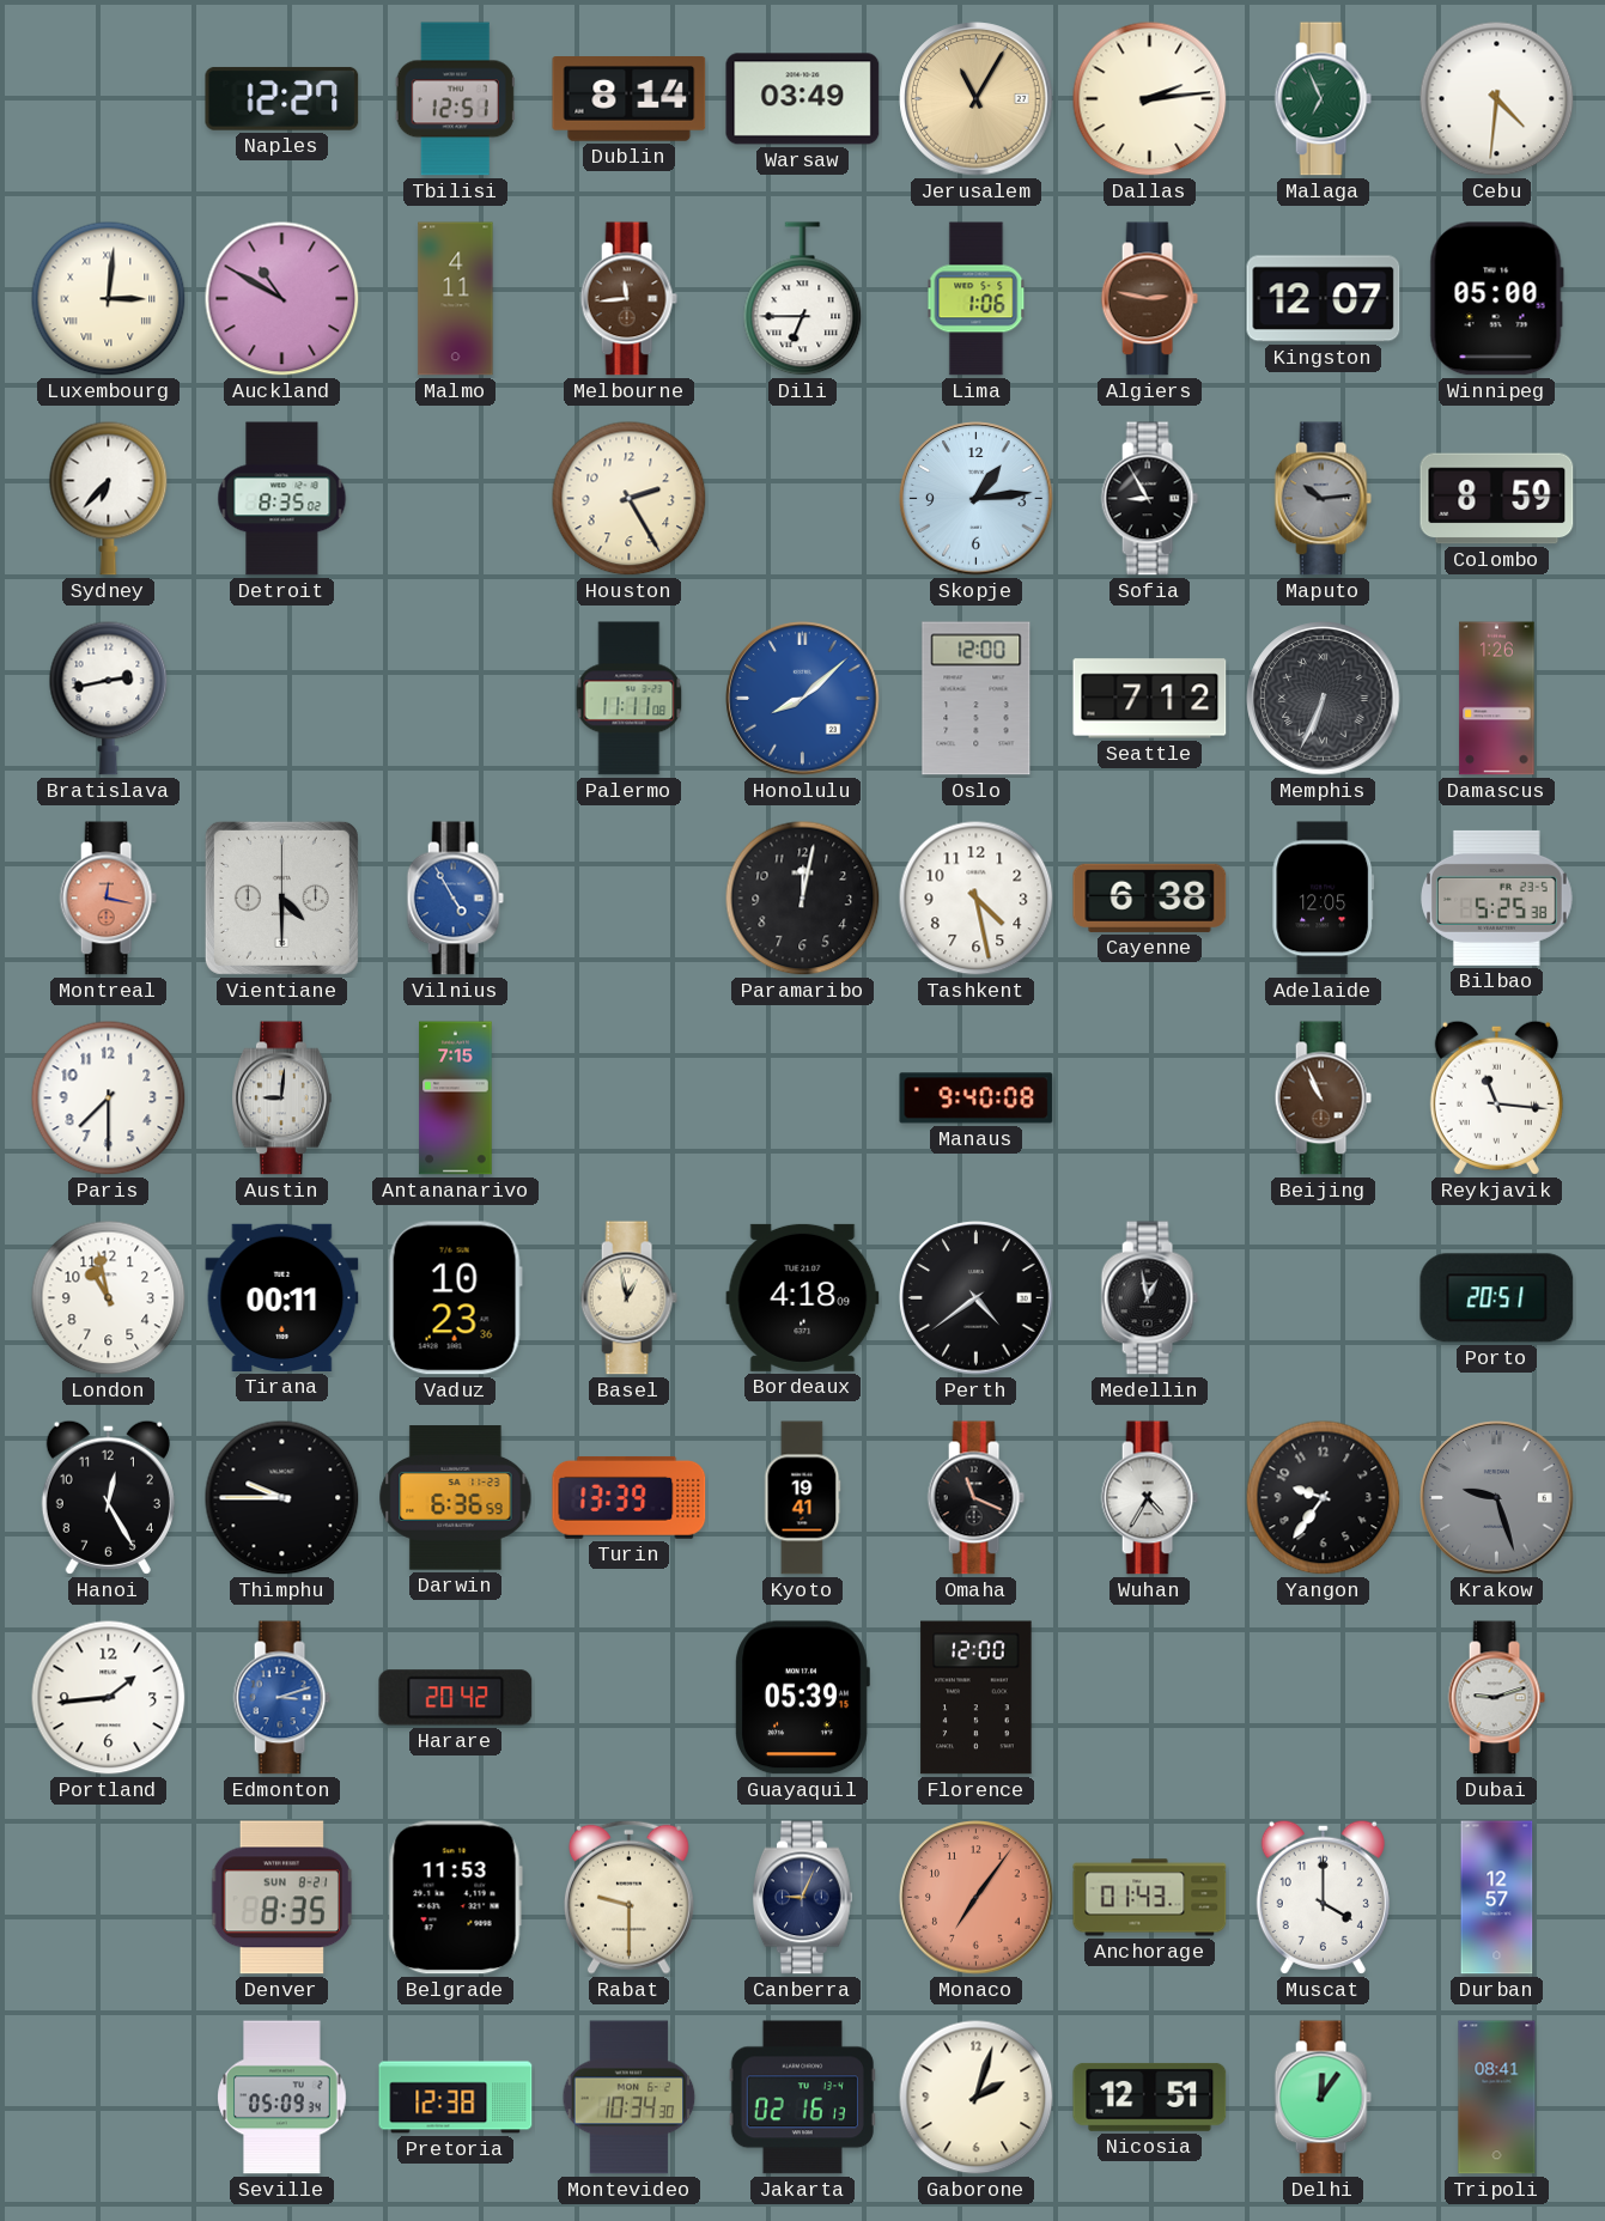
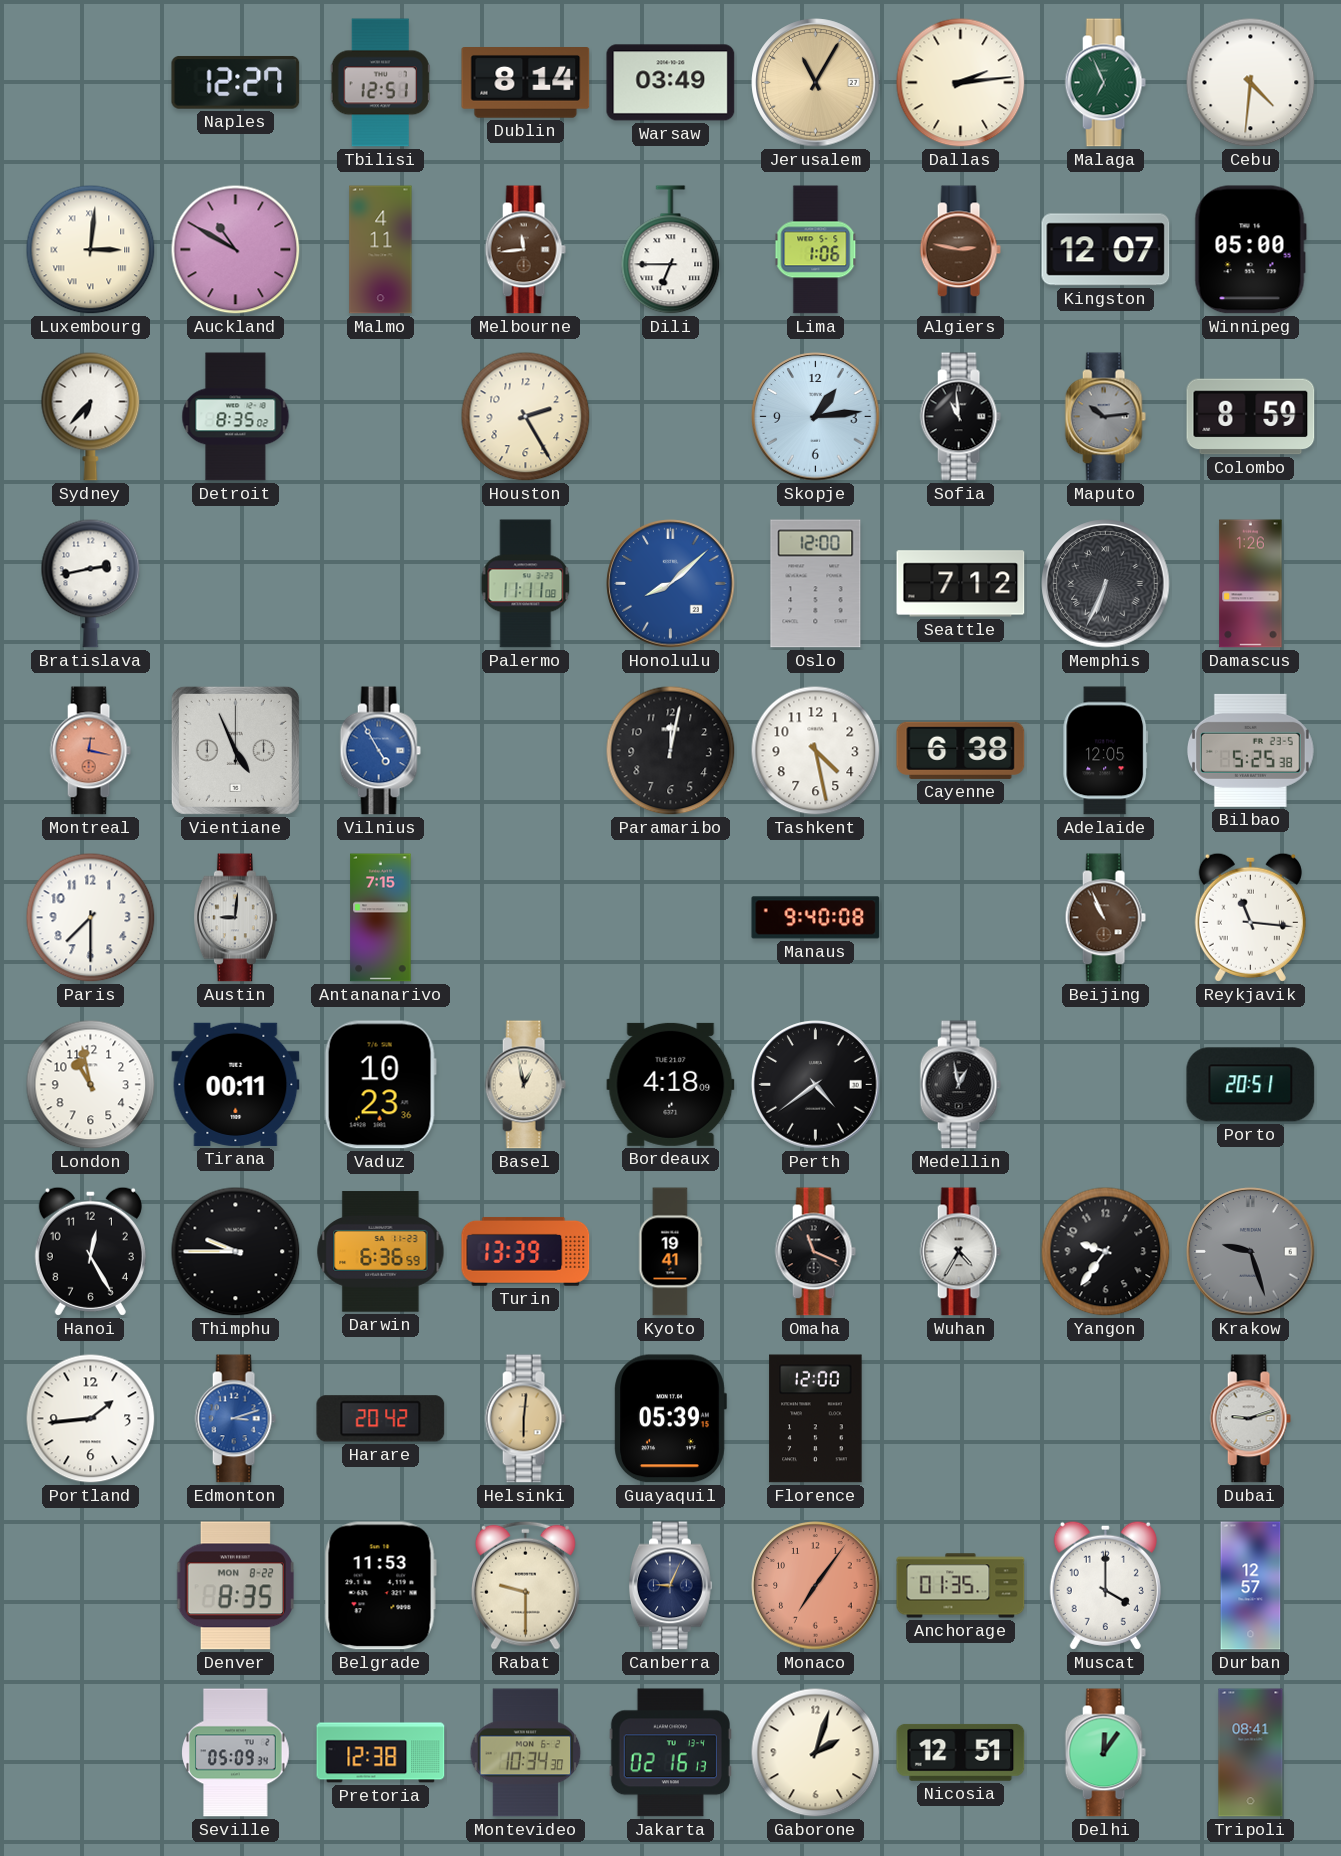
Sofia: 8:55 -> 10:59 (960, 417)
Vientiane: 4:30 -> 4:56 (235, 750)
Helsinki: none -> 6:01 (525, 1419)
Denver date: SUN 8-21 -> MON 8-22 (235, 1586)
Anchorage: 01:43 -> 01:35 (961, 1586)
